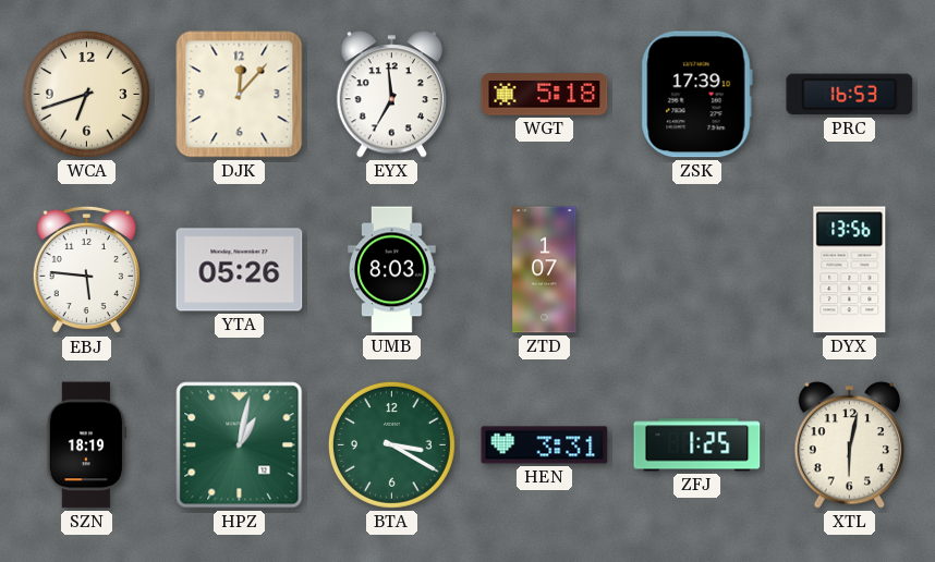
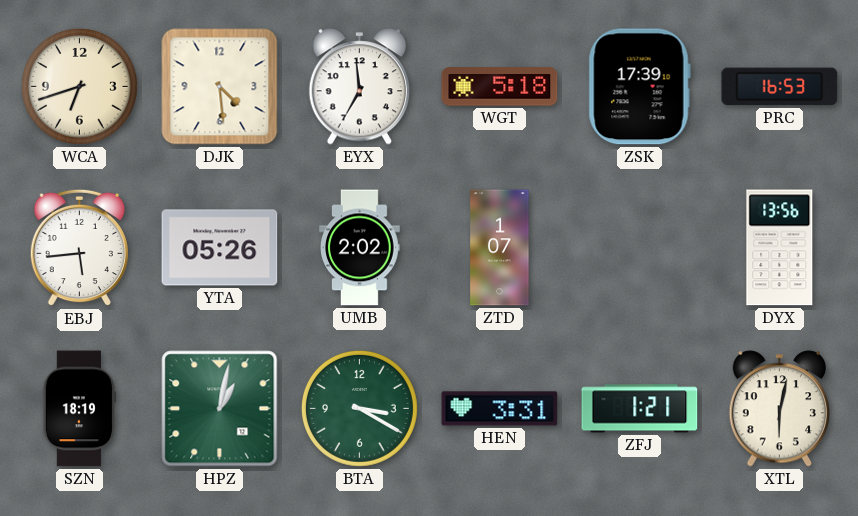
DJK: 12:07 -> 4:29 (220, 87)
EBJ: 5:46 -> 5:44 (79, 248)
UMB: 8:03 -> 2:02 (360, 248)
ZFJ: 1:25 -> 1:21 (640, 409)
